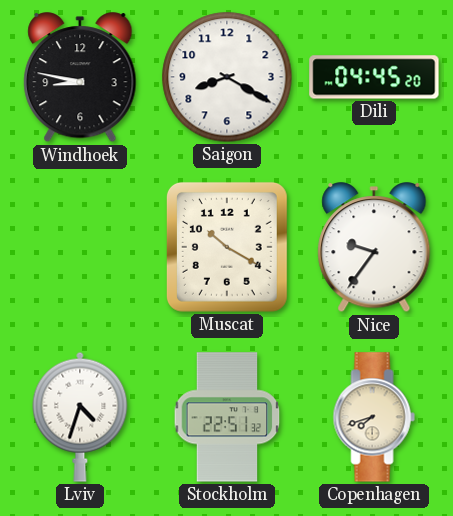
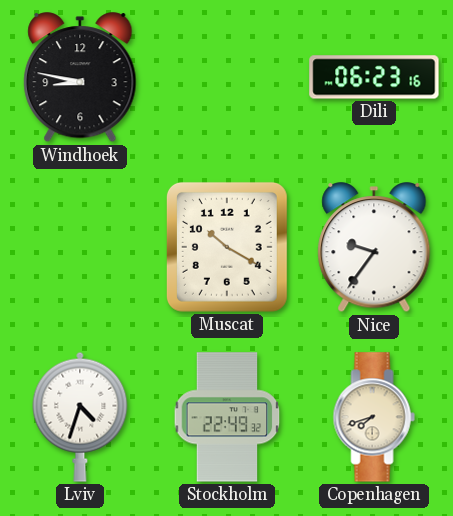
Saigon: 8:20 -> none (227, 77)
Dili: 04:45 -> 06:23 (374, 77)
Stockholm: 22:51 -> 22:49 (227, 417)
